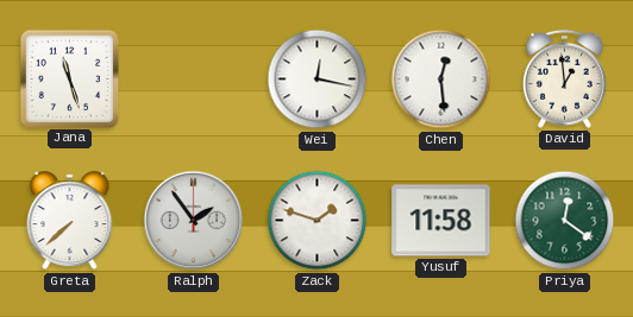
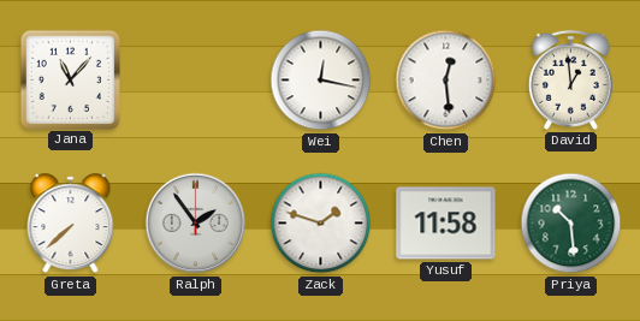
Jana: 11:27 -> 11:07 (70, 79)
Priya: 12:21 -> 10:29 (571, 224)
